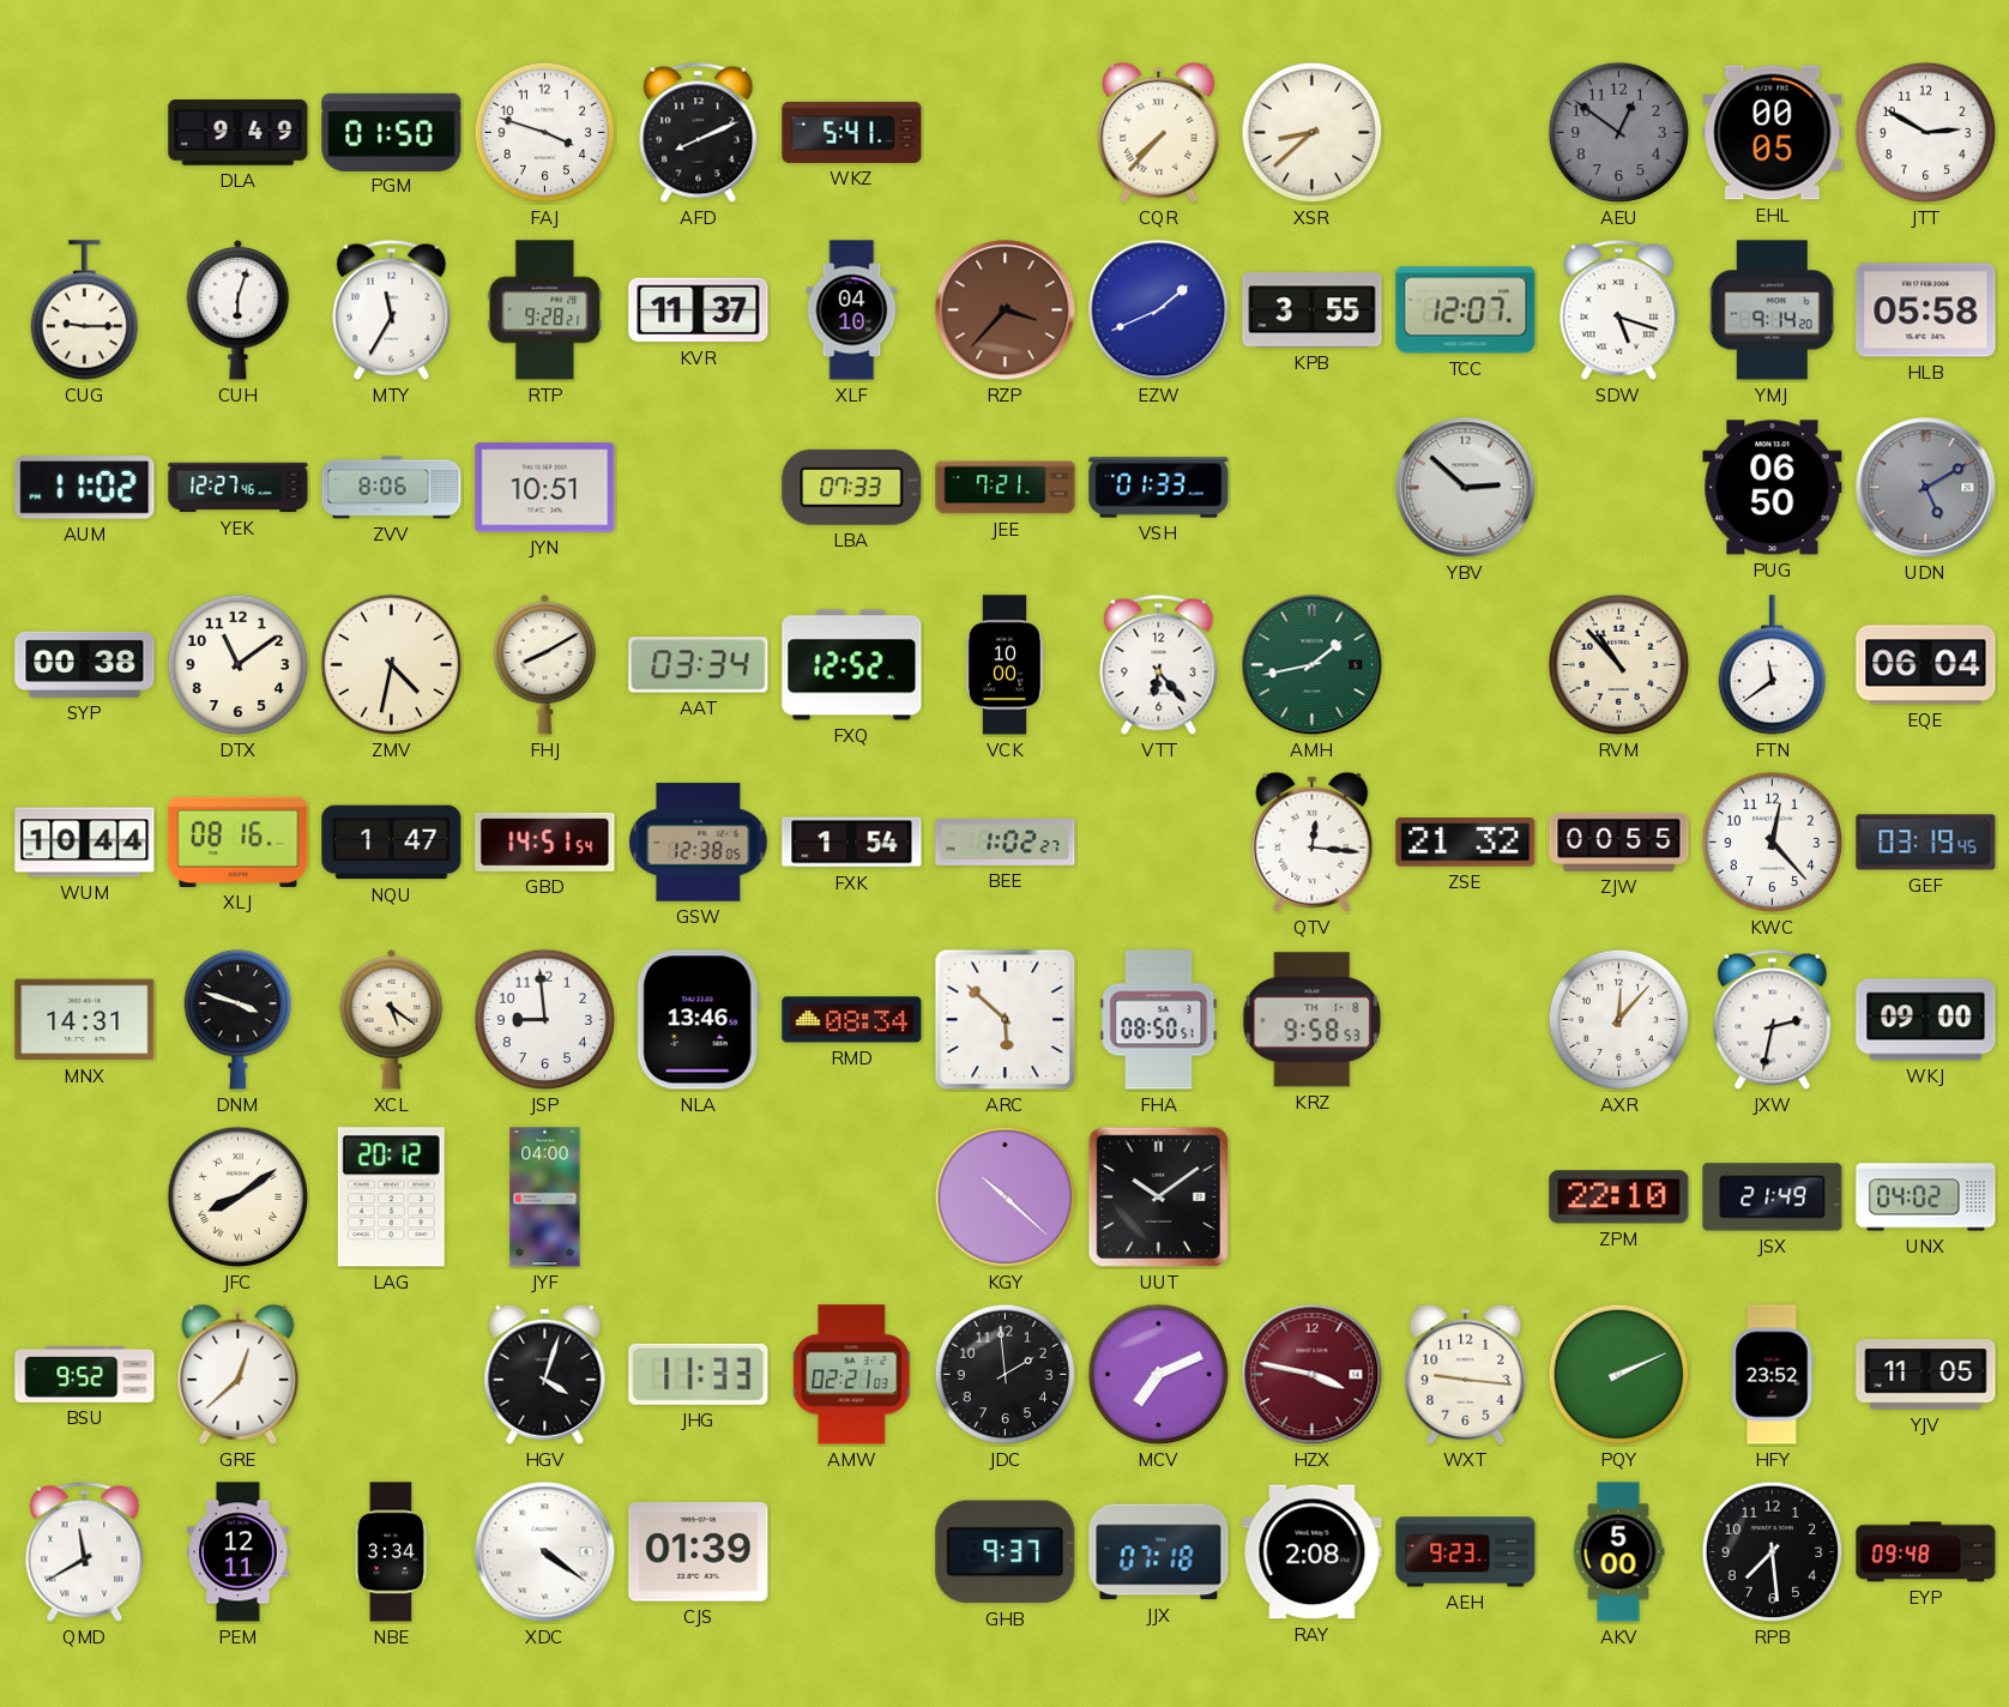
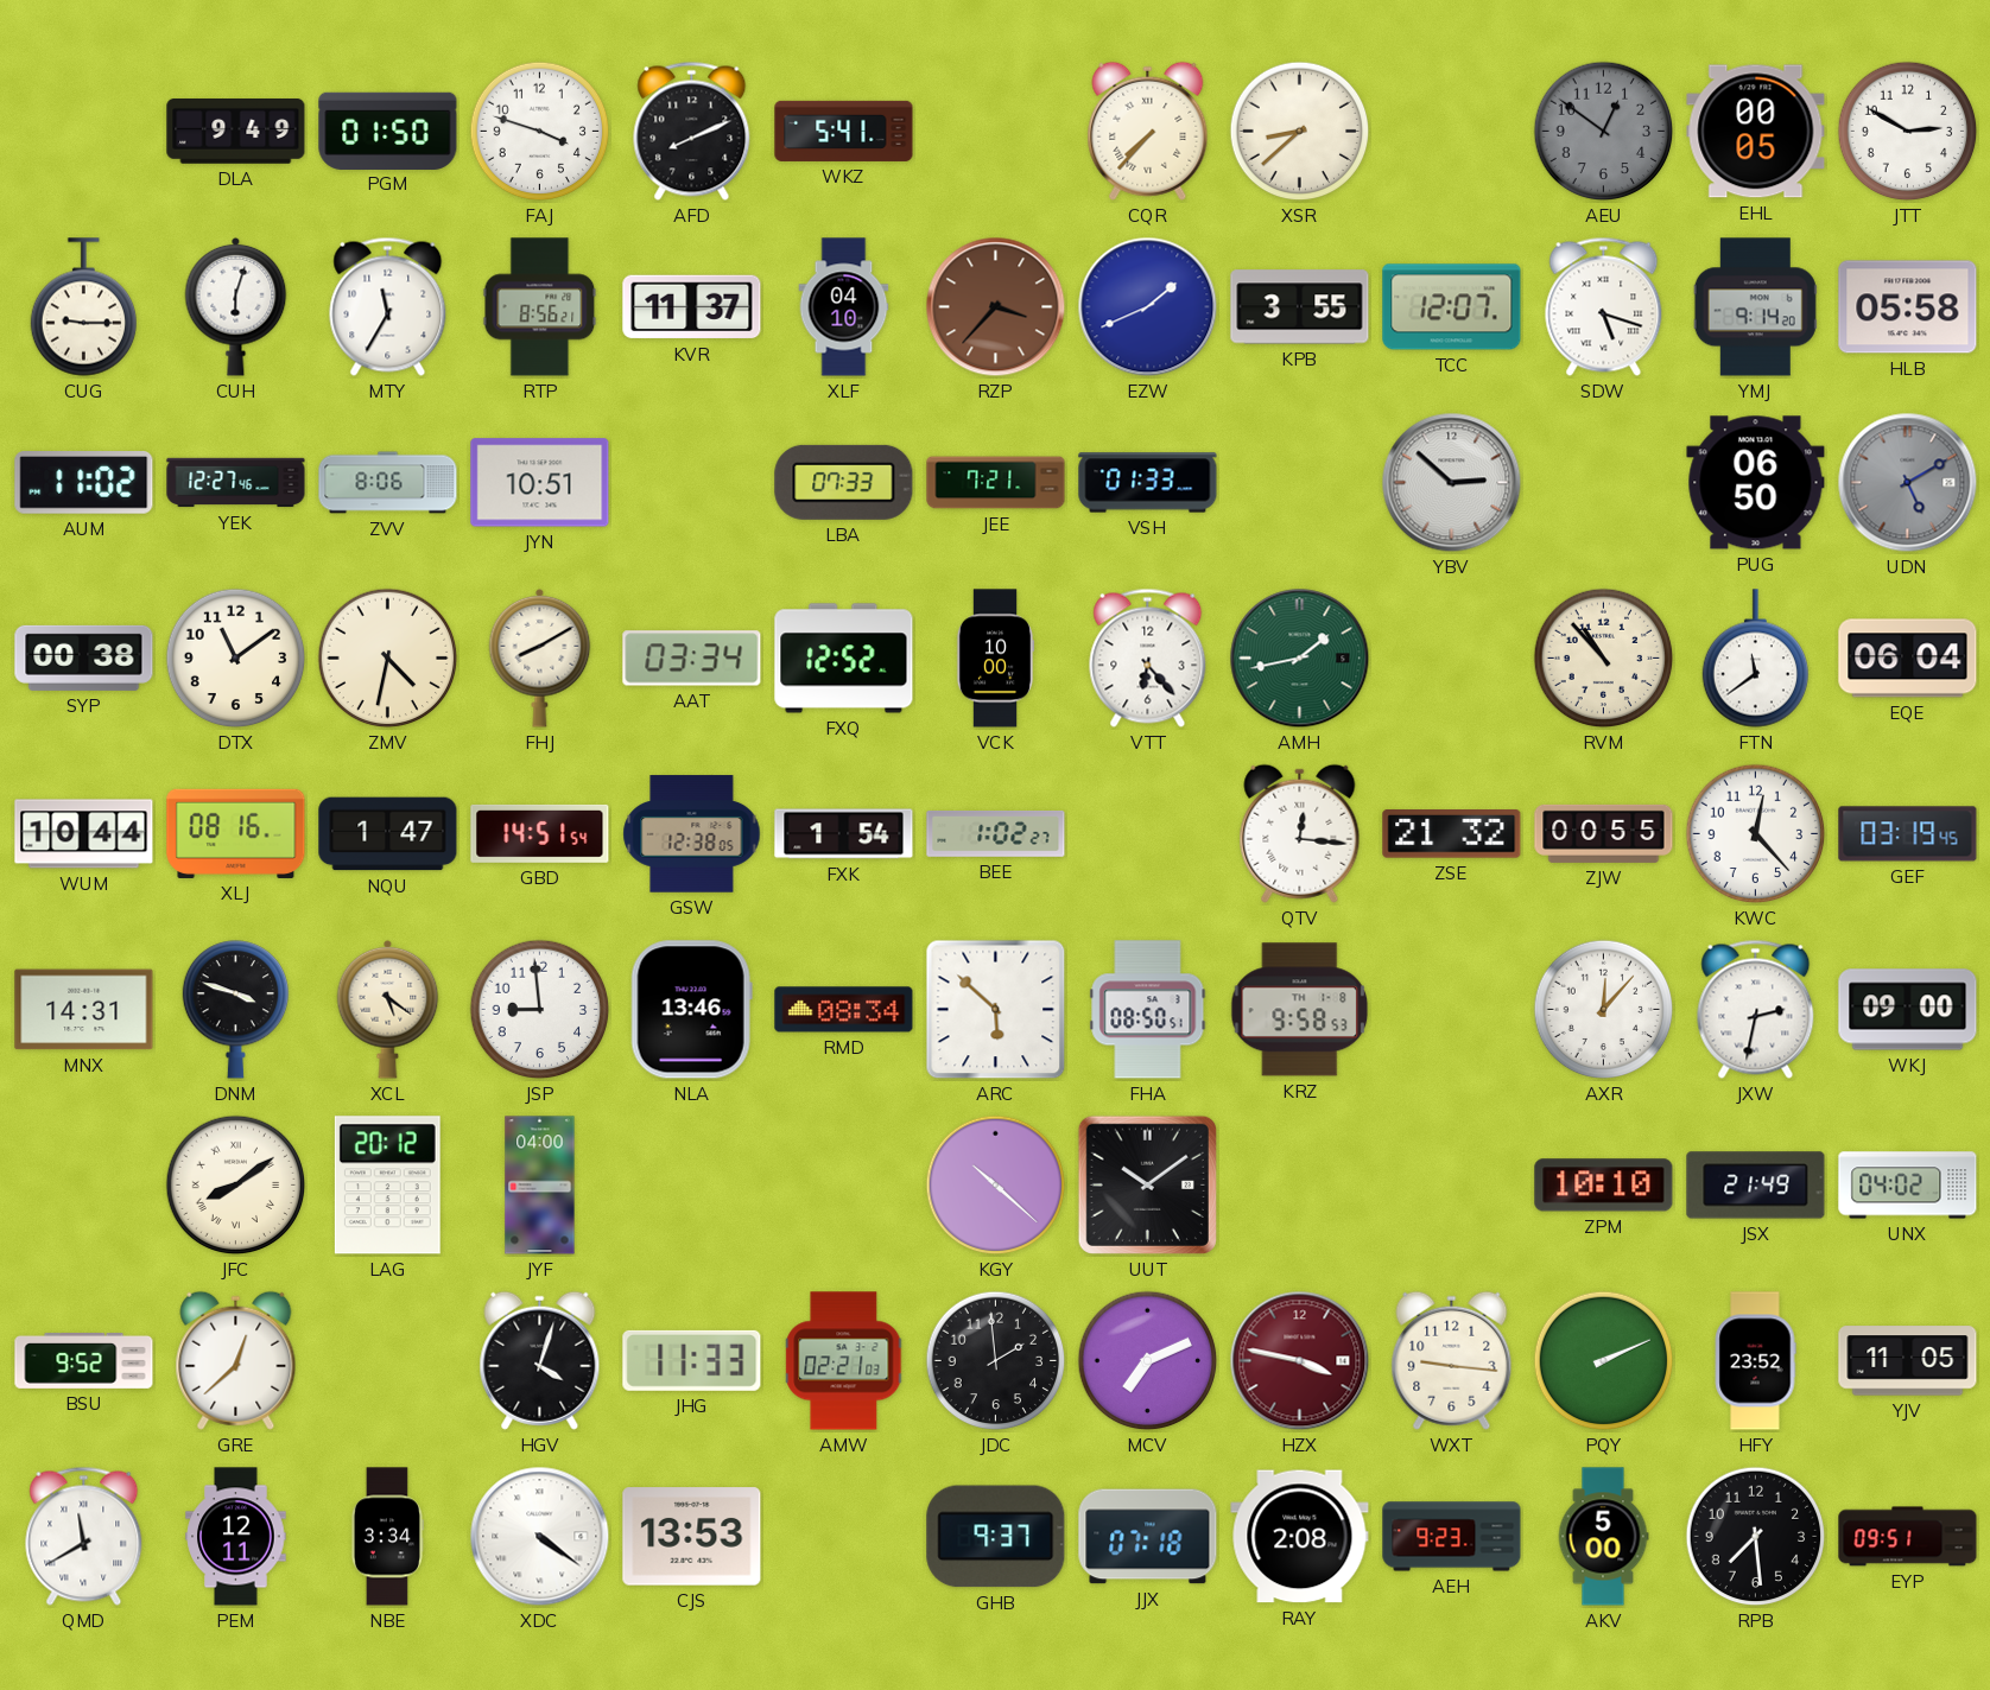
RTP: 9:28 -> 8:56 (540, 307)
ZPM: 22:10 -> 10:10 (1604, 1186)
CJS: 01:39 -> 13:53 (692, 1537)
EYP: 09:48 -> 09:51 (1908, 1537)
